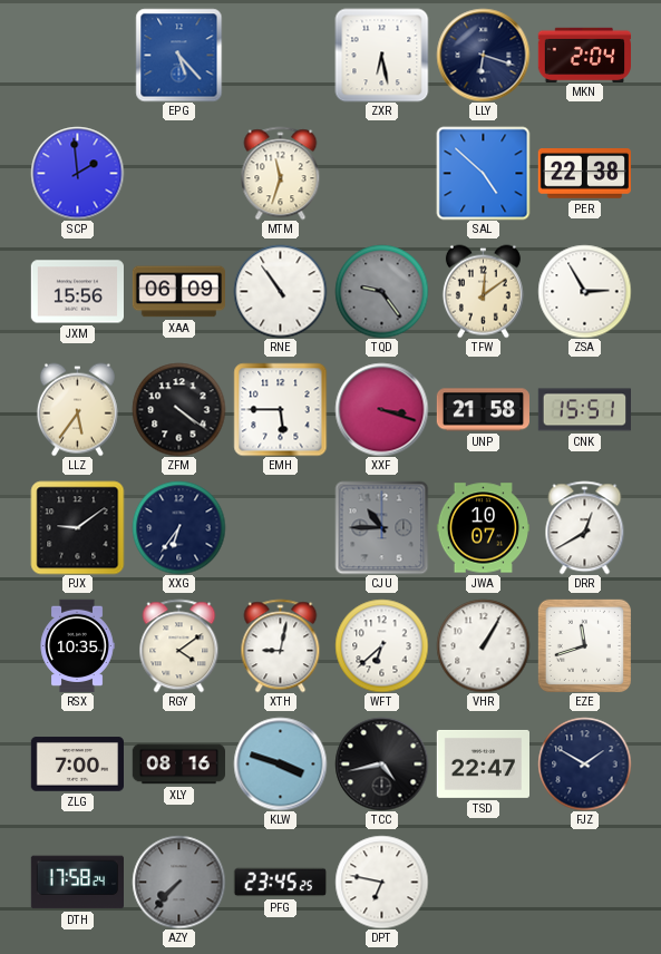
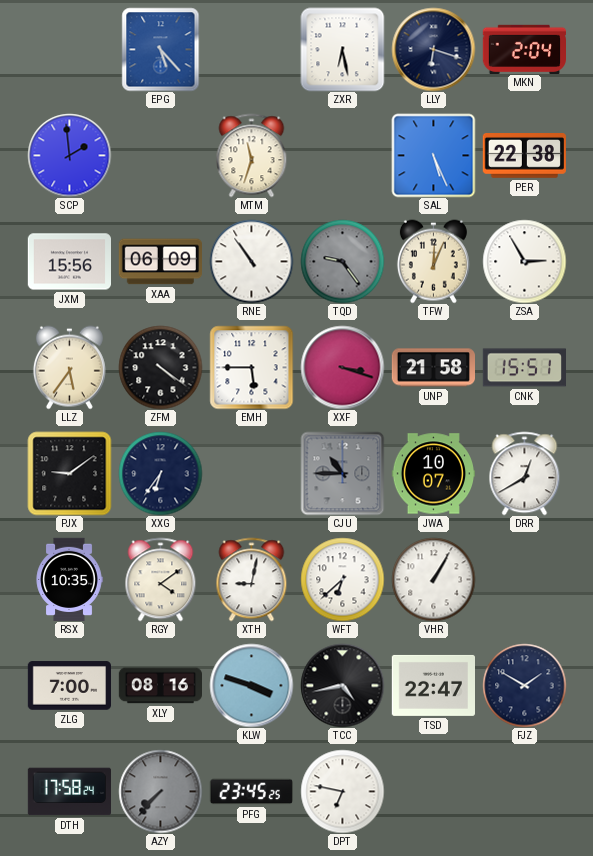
SAL: 4:52 -> 5:26 (433, 155)
TFW: 12:09 -> 12:04 (433, 261)
EZE: 11:42 -> none (584, 645)
